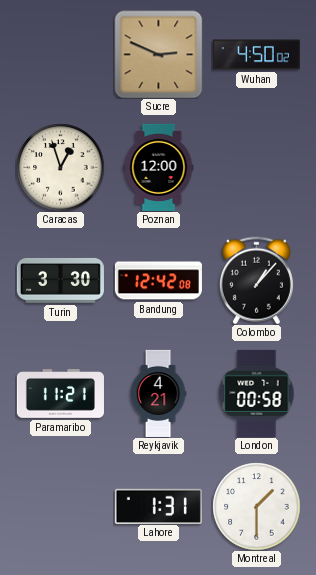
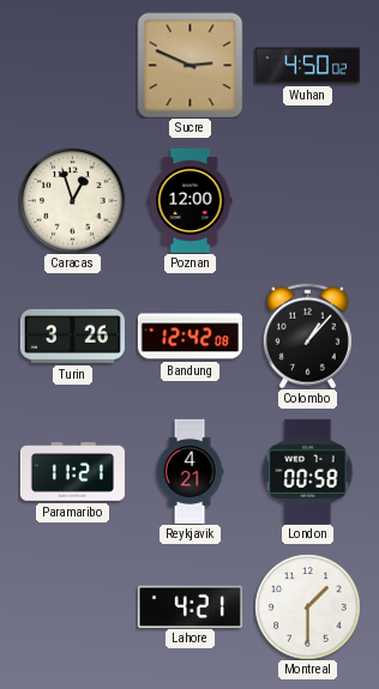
Turin: 3:30 -> 3:26 (72, 336)
Lahore: 1:31 -> 4:21 (189, 606)
